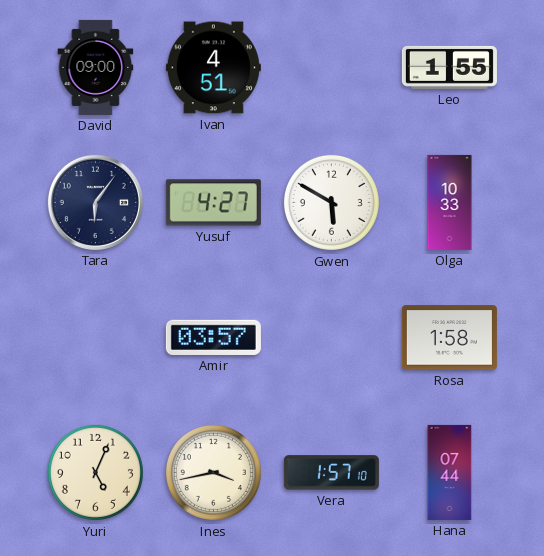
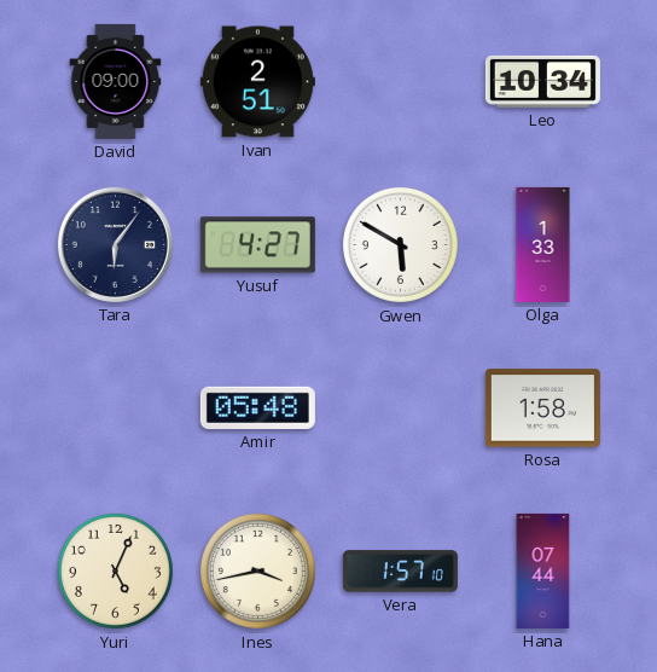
Ivan: 4:51 -> 2:51 (257, 82)
Leo: 1:55 -> 10:34 (542, 81)
Olga: 10:33 -> 1:33 (543, 244)
Amir: 03:57 -> 05:48 (257, 407)
